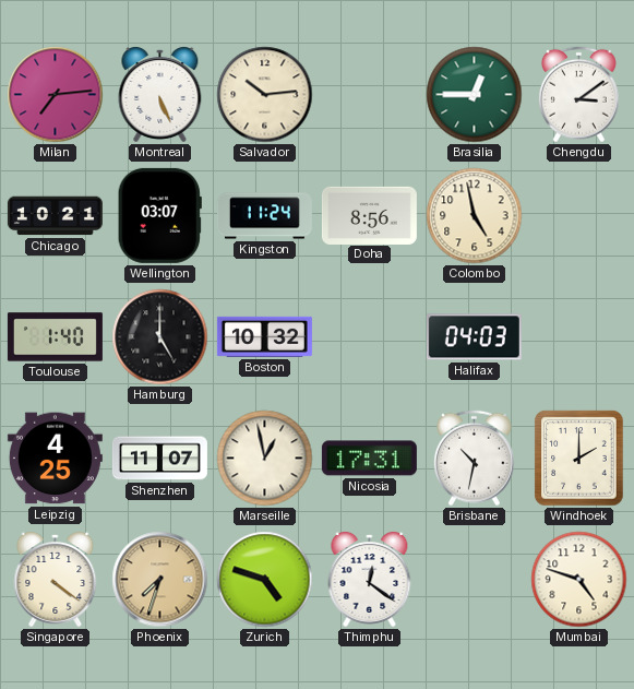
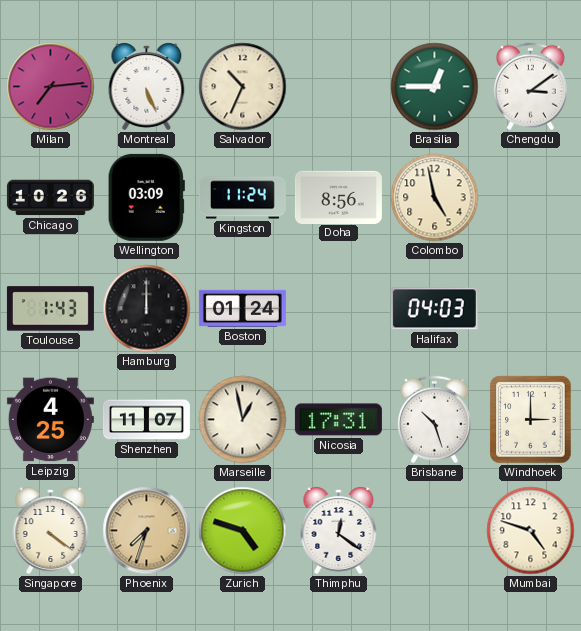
Salvador: 10:14 -> 10:34 (243, 87)
Chicago: 10:21 -> 10:26 (50, 198)
Wellington: 03:07 -> 03:09 (146, 197)
Toulouse: 1:40 -> 1:43 (50, 309)
Hamburg: 5:00 -> 12:00 (147, 309)
Boston: 10:32 -> 01:24 (242, 308)
Brisbane: 10:32 -> 10:27 (434, 420)
Windhoek: 2:00 -> 3:00 (531, 420)
